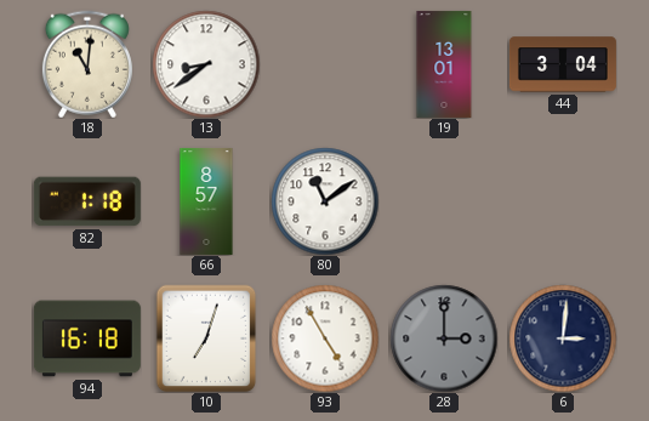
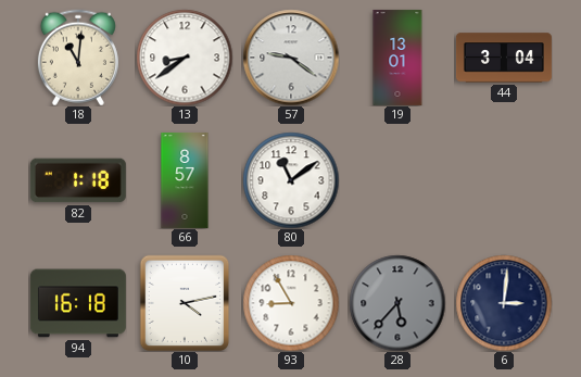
57: none -> 9:21 (291, 58)
10: 7:03 -> 4:13 (185, 303)
93: 4:55 -> 8:55 (291, 303)
28: 3:00 -> 5:37 (397, 303)
